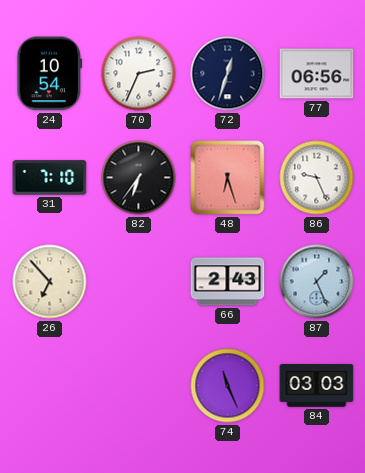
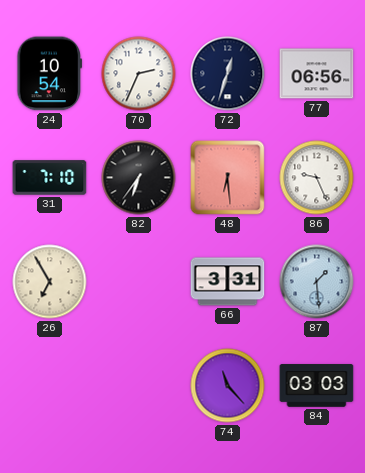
48: 6:27 -> 6:29 (228, 178)
26: 6:53 -> 6:55 (50, 282)
66: 2:43 -> 3:31 (228, 282)
87: 1:26 -> 1:29 (317, 282)
74: 11:26 -> 11:23 (228, 386)
